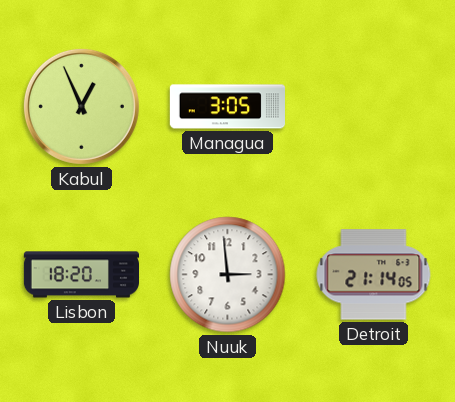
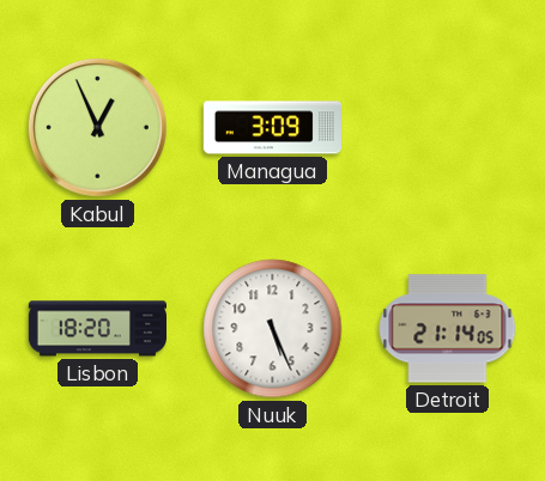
Managua: 3:05 -> 3:09 (272, 128)
Nuuk: 2:59 -> 5:26 (273, 329)
